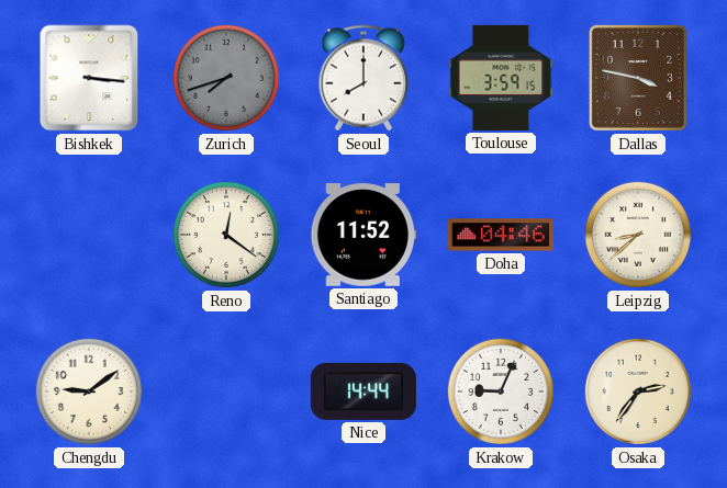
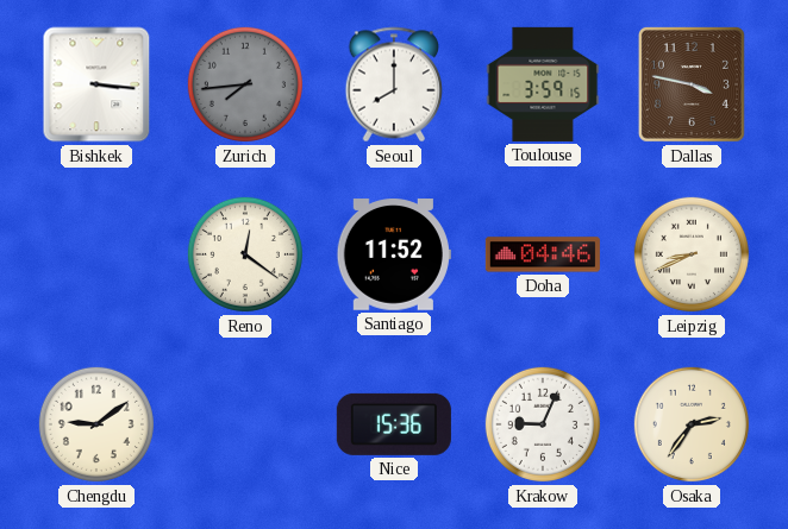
Zurich: 7:42 -> 7:44 (245, 84)
Leipzig: 8:38 -> 8:41 (692, 254)
Nice: 14:44 -> 15:36 (394, 424)
